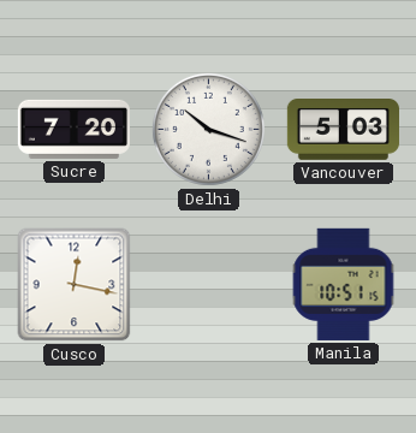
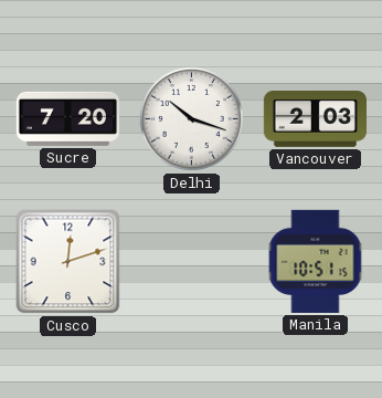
Vancouver: 5:03 -> 2:03 (315, 119)
Cusco: 12:17 -> 12:12 (68, 262)
